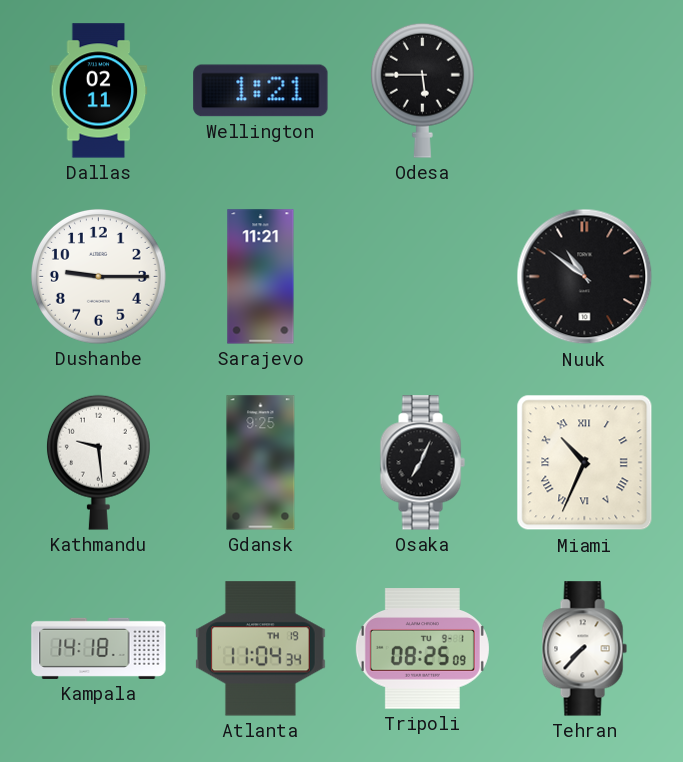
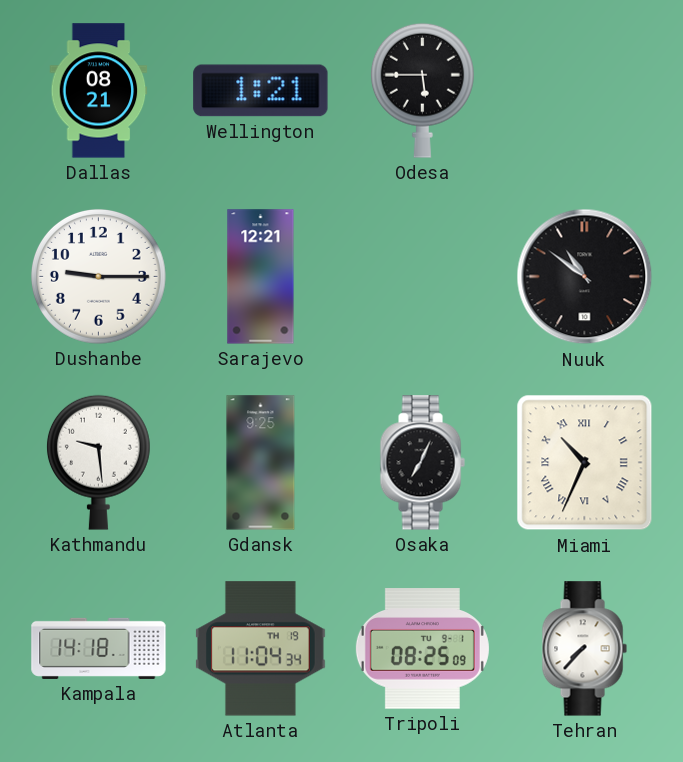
Dallas: 02:11 -> 08:21 (99, 91)
Sarajevo: 11:21 -> 12:21 (261, 277)
